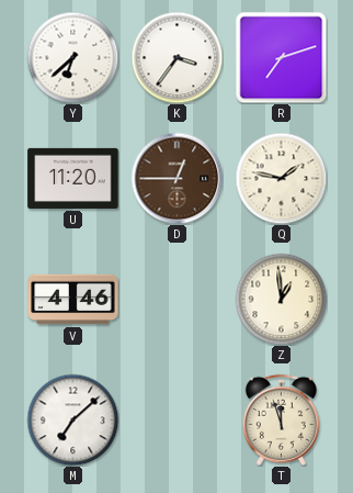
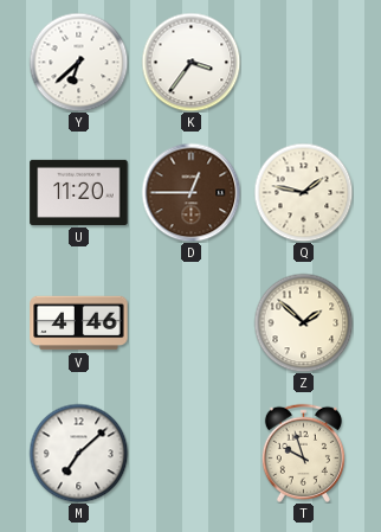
R: 7:12 -> none (281, 57)
Z: 12:59 -> 1:52 (303, 322)
T: 11:57 -> 9:57 (303, 453)
